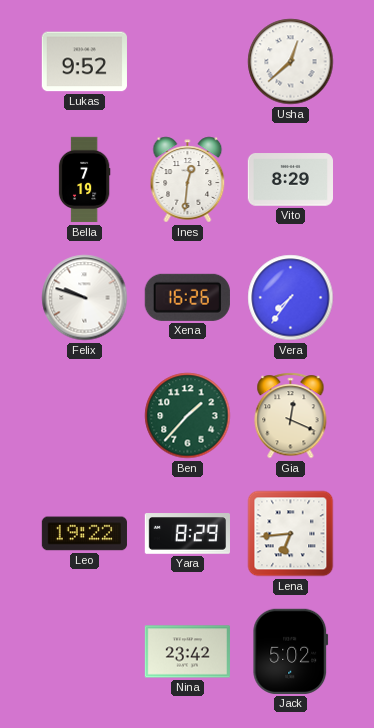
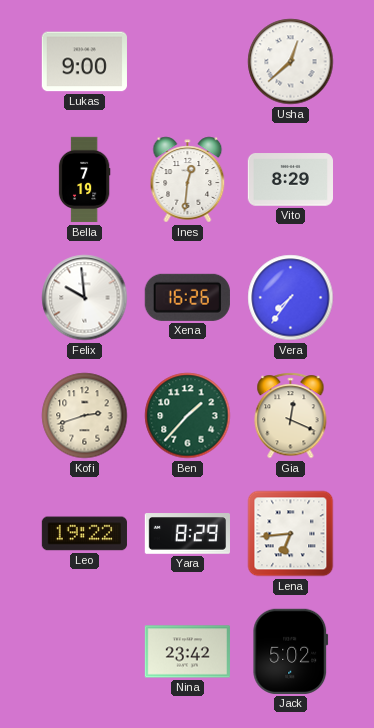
Lukas: 9:52 -> 9:00 (84, 62)
Felix: 9:48 -> 9:59 (85, 298)
Kofi: none -> 2:42 (85, 416)
